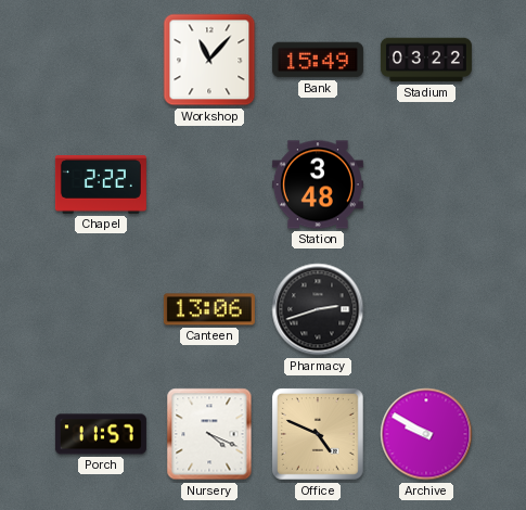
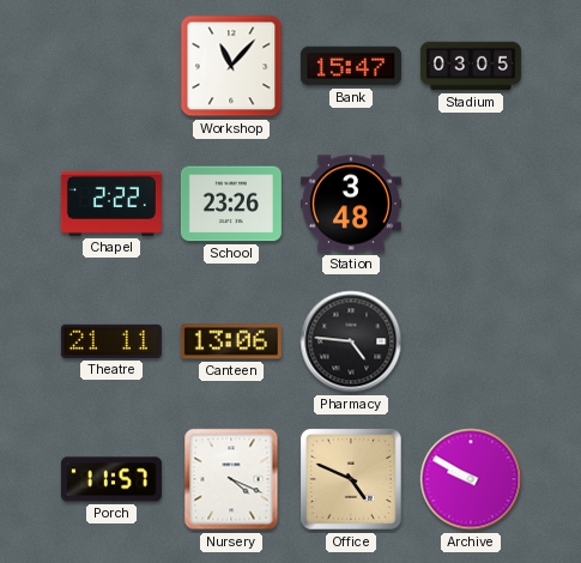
Bank: 15:49 -> 15:47 (351, 66)
Stadium: 03:22 -> 03:05 (471, 66)
School: none -> 23:26 (231, 204)
Theatre: none -> 21:11 (111, 341)
Pharmacy: 2:42 -> 4:46 (351, 341)
